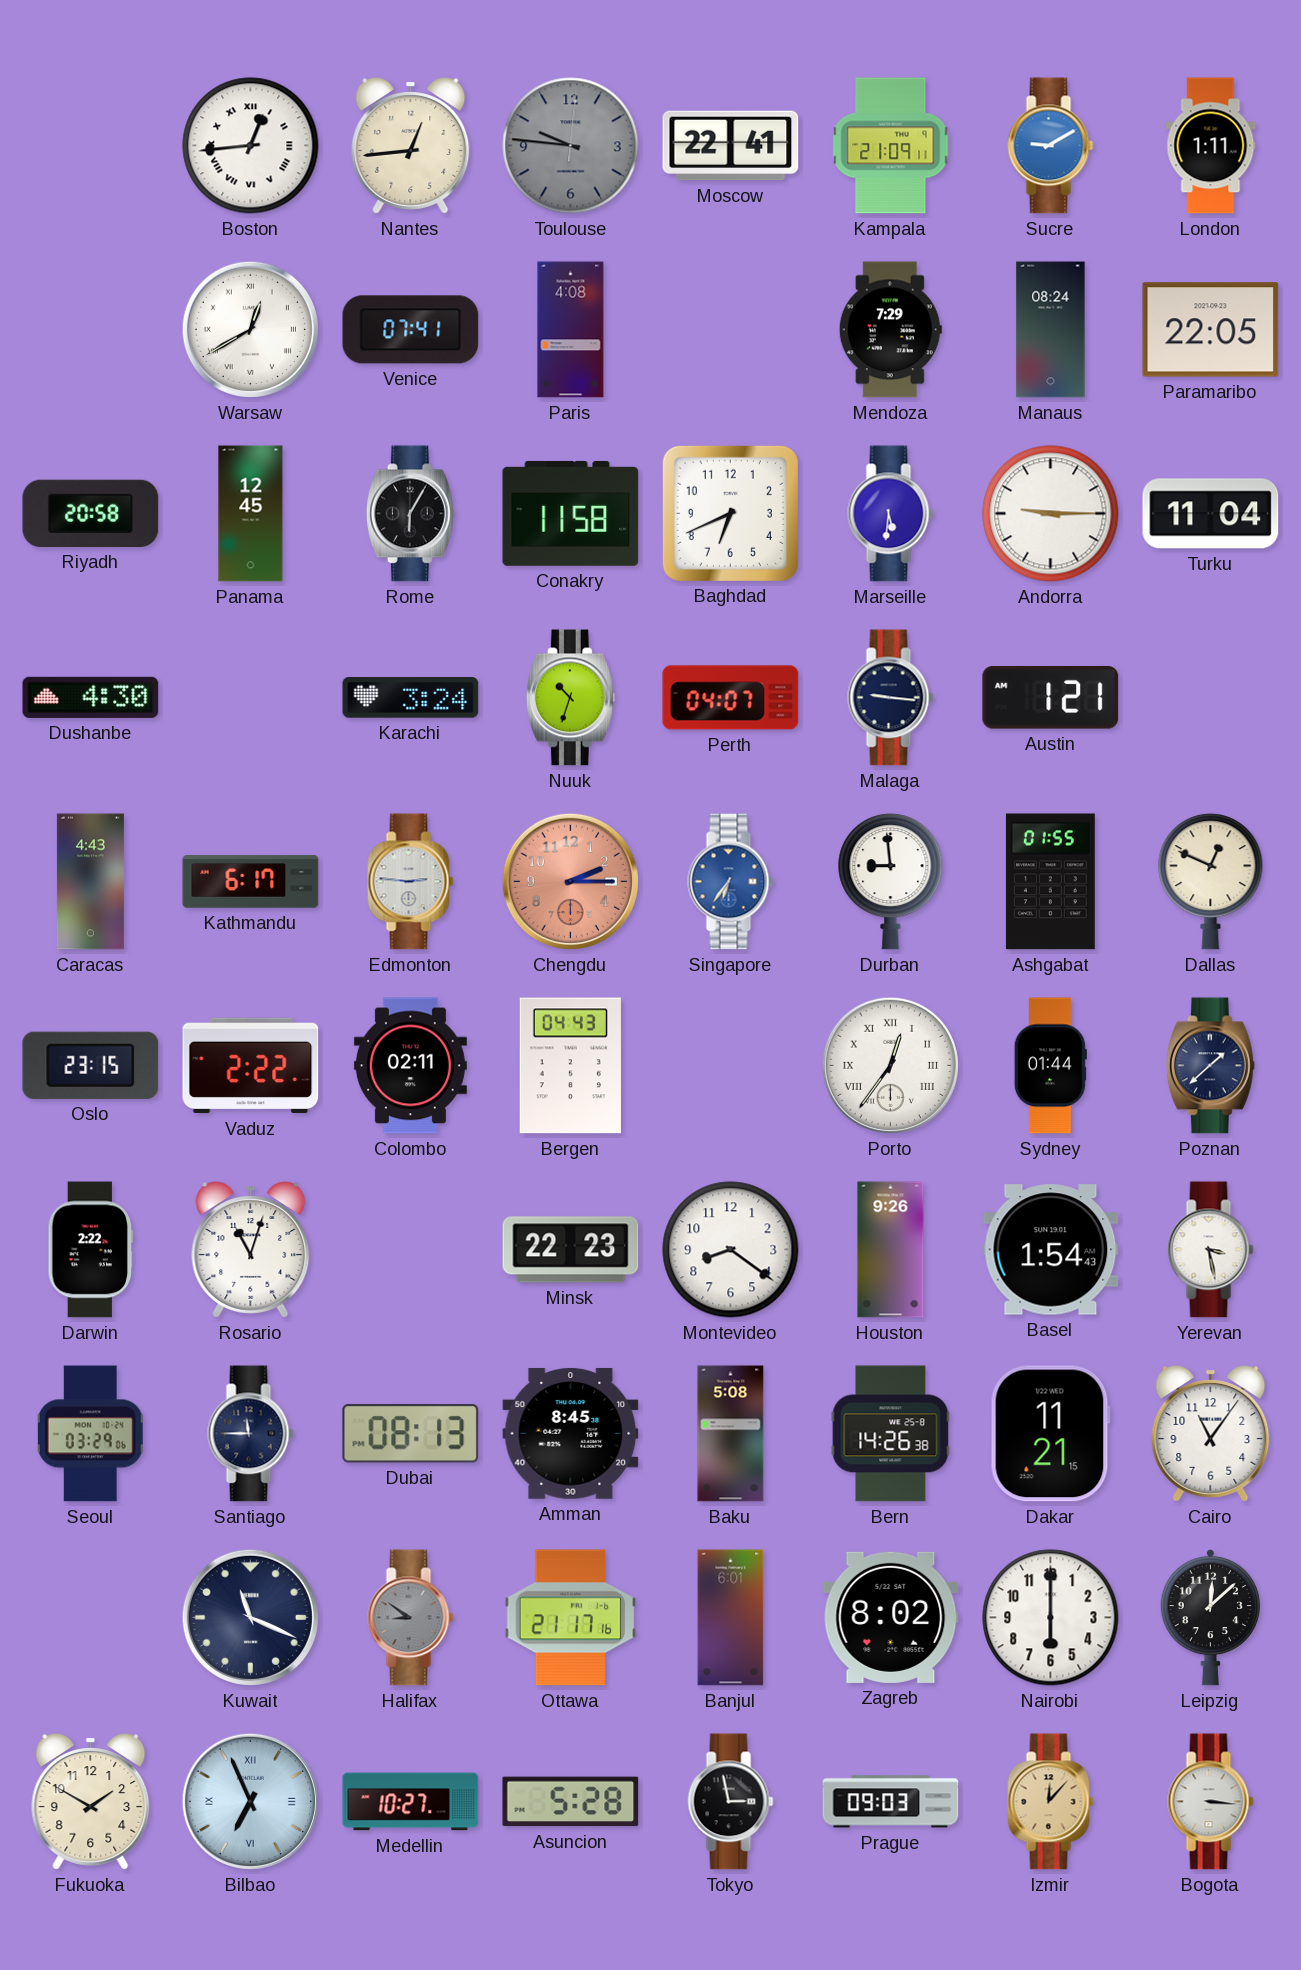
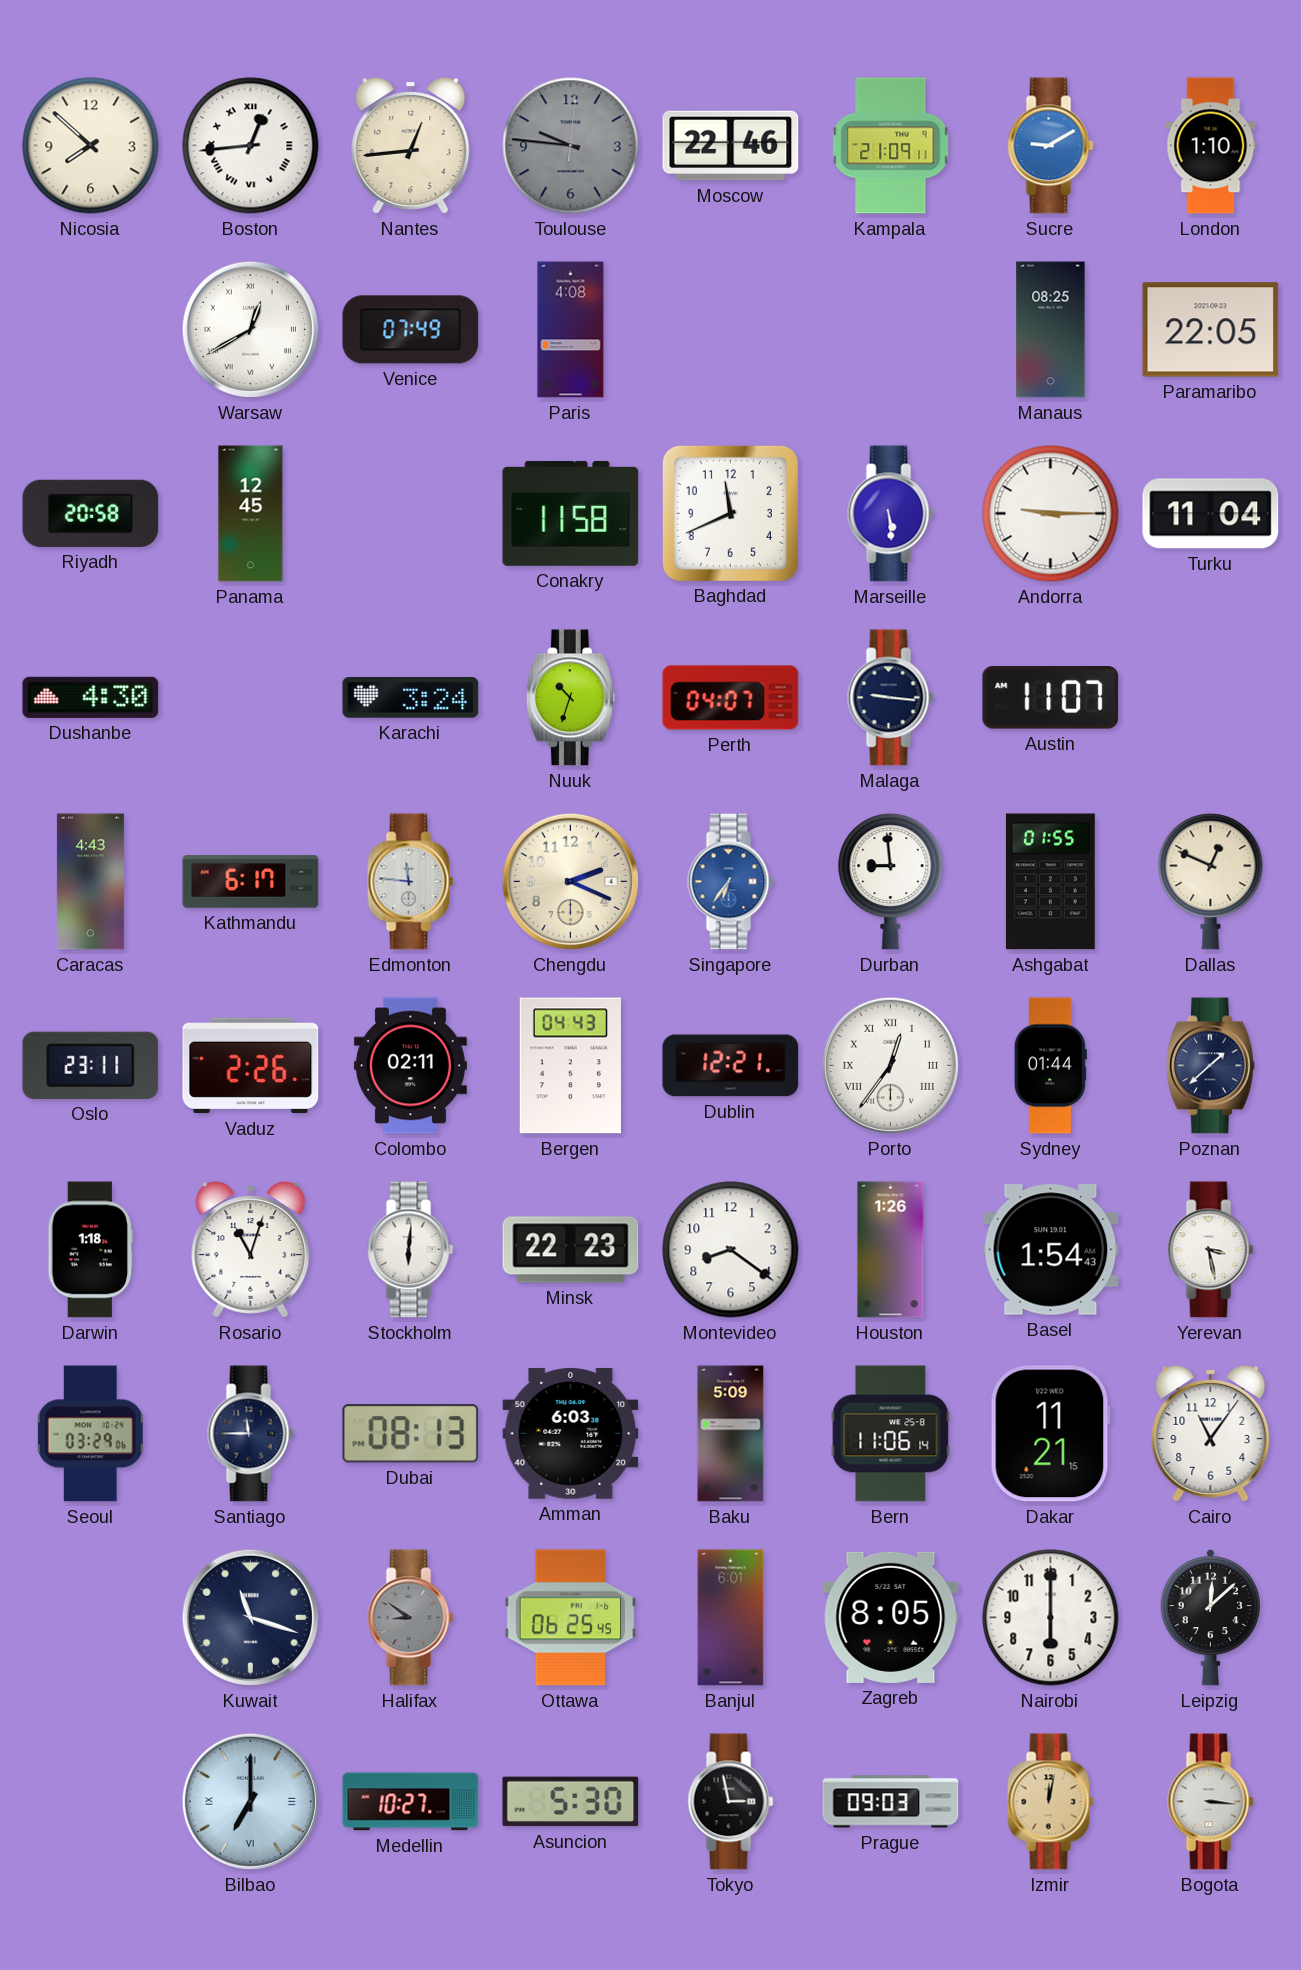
Nicosia: none -> 7:52 (91, 146)
Moscow: 22:41 -> 22:46 (731, 146)
London: 1:11 -> 1:10 (1211, 146)
Venice: 07:41 -> 07:49 (411, 330)
Mendoza: 7:29 -> none (890, 330)
Manaus: 08:24 -> 08:25 (1051, 330)
Rome: 6:05 -> none (410, 514)
Baghdad: 6:41 -> 11:41 (730, 513)
Marseille: 5:31 -> 5:29 (891, 514)
Austin: 1:21 -> 11:07 (1051, 698)
Edmonton: 2:46 -> 11:46 (411, 882)
Chengdu: 2:15 -> 2:19 (570, 881)
Chengdu dial: salmon -> cream (570, 881)
Oslo: 23:15 -> 23:11 (91, 1065)
Vaduz: 2:22 -> 2:26 (251, 1066)
Dublin: none -> 12:21 (731, 1066)
Darwin: 2:22 -> 1:18 (91, 1250)
Stockholm: none -> 6:01 (411, 1250)
Houston: 9:26 -> 1:26 (891, 1250)
Amman: 8:45 -> 6:03 (571, 1433)
Baku: 5:08 -> 5:09 (731, 1434)
Bern: 14:26 -> 11:06 (891, 1434)
Kuwait: 11:19 -> 11:18 (250, 1617)
Ottawa: 21:17 -> 06:25 (571, 1618)
Zagreb: 8:02 -> 8:05 (891, 1617)
Fukuoka: 1:50 -> none (91, 1802)
Bilbao: 6:56 -> 7:00 (250, 1801)
Asuncion: 5:28 -> 5:30 (571, 1802)
Izmir: 12:07 -> 12:02 (1051, 1802)
